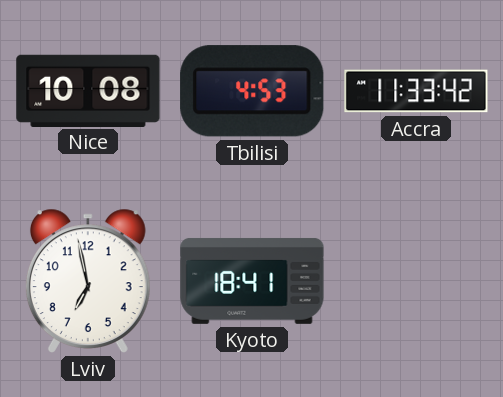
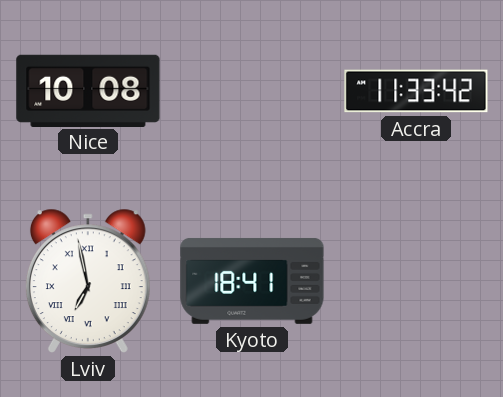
Tbilisi: 4:53 -> none (252, 91)
Lviv numerals: Arabic -> Roman (88, 281)
